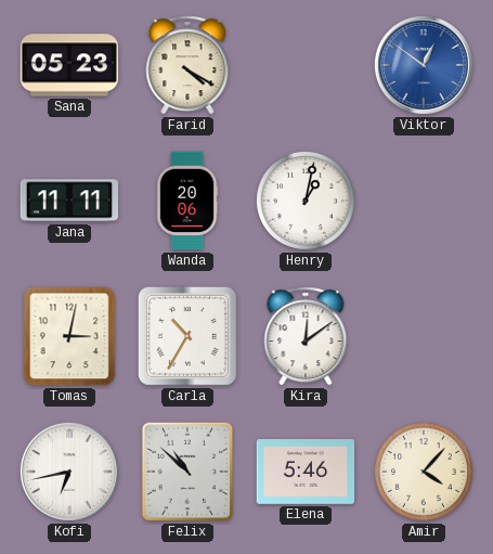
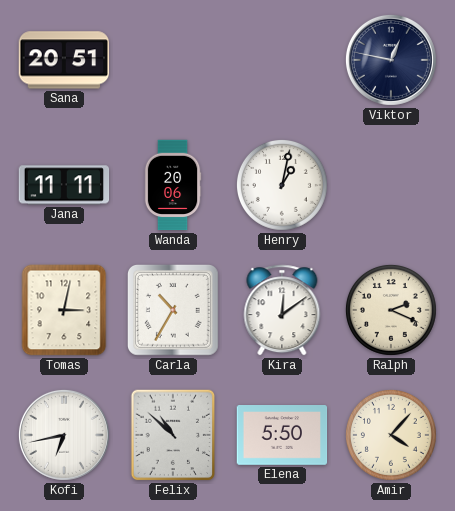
Sana: 05:23 -> 20:51 (64, 60)
Farid: 4:20 -> none (187, 65)
Viktor: 12:51 -> 12:47 (391, 60)
Viktor dial: blue -> navy (391, 60)
Ralph: none -> 2:19 (391, 310)
Elena: 5:46 -> 5:50 (282, 436)
